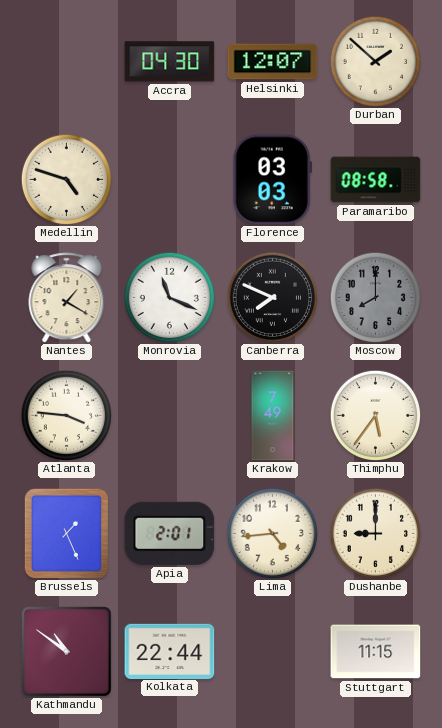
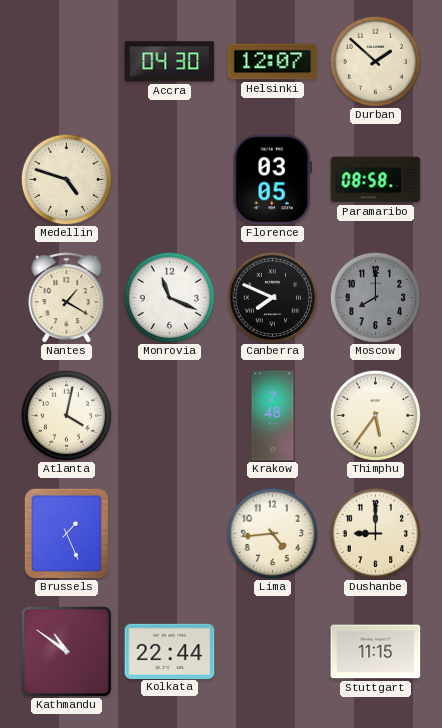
Florence: 03:03 -> 03:05 (272, 180)
Atlanta: 3:46 -> 4:02 (66, 415)
Krakow: 7:49 -> 7:48 (273, 416)
Apia: 2:01 -> none (170, 533)
